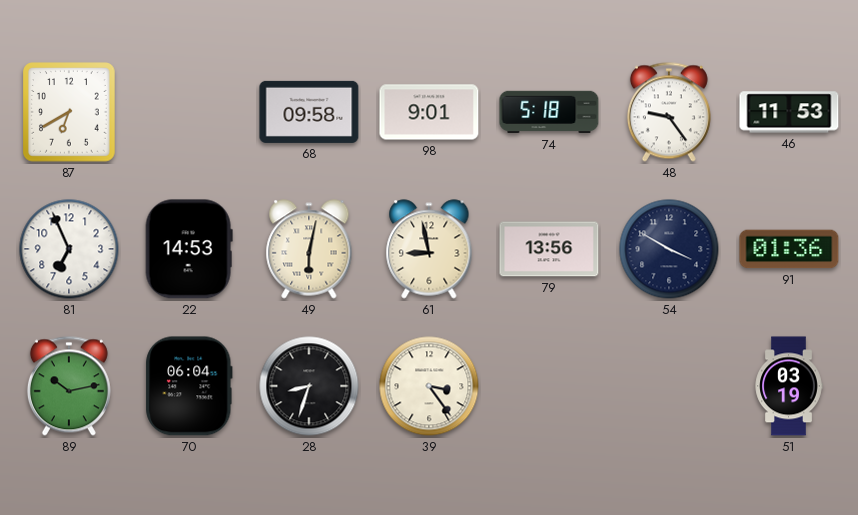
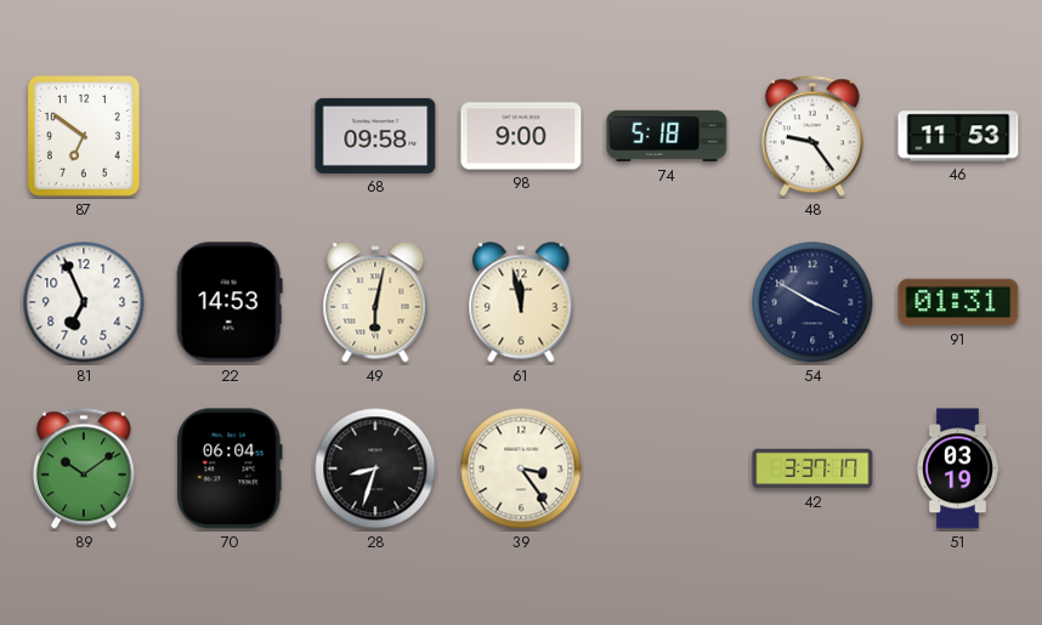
87: 6:40 -> 6:51 (85, 137)
98: 9:01 -> 9:00 (521, 136)
61: 8:58 -> 11:58 (521, 302)
79: 13:56 -> none (549, 249)
91: 01:36 -> 01:31 (958, 302)
89: 10:13 -> 10:09 (84, 468)
42: none -> 3:37 (812, 468)
